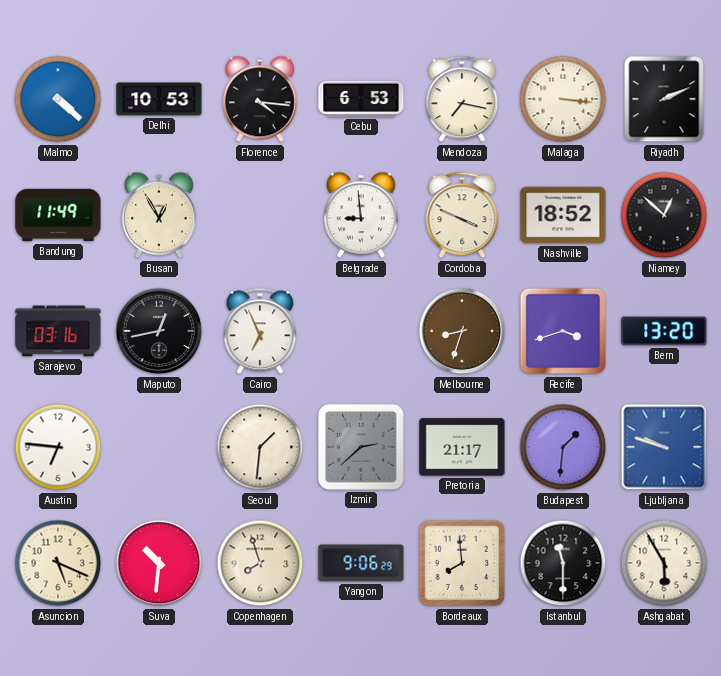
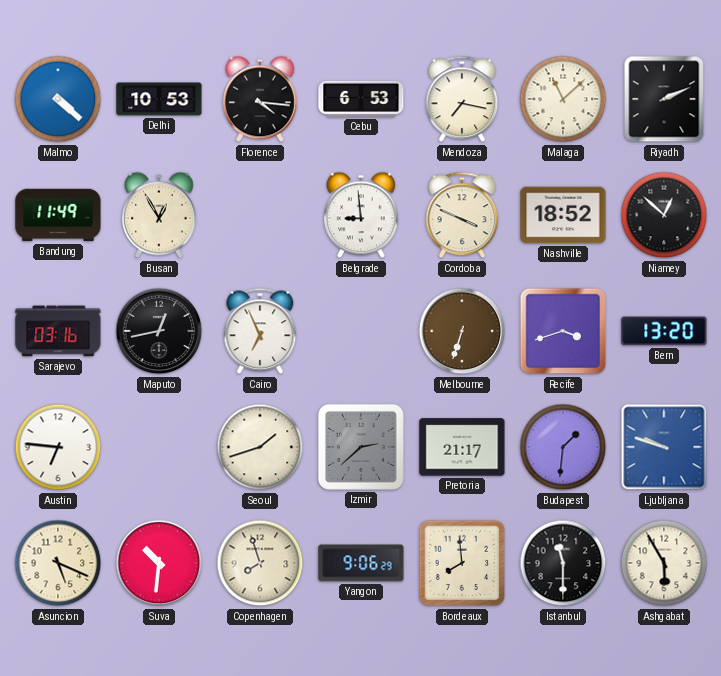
Malaga: 3:16 -> 11:08 (563, 99)
Melbourne: 8:33 -> 6:33 (462, 331)
Seoul: 1:31 -> 1:42 (260, 447)
